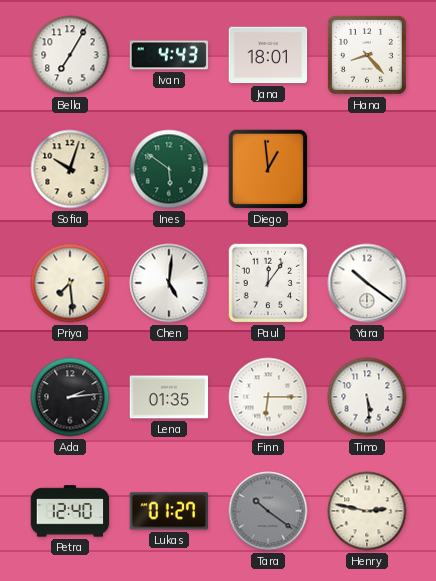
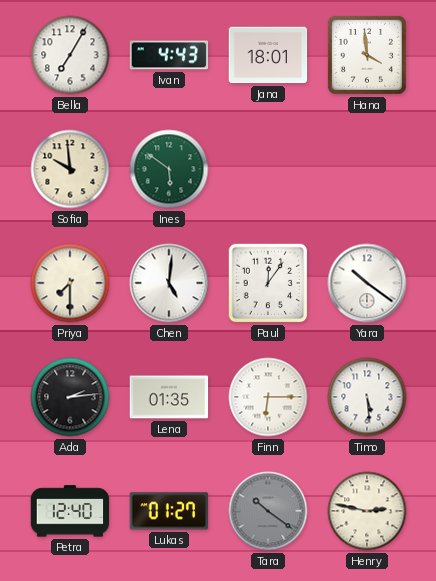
Hana: 8:23 -> 3:59 (367, 55)
Sofia: 10:03 -> 9:59 (70, 169)
Diego: 12:59 -> none (268, 169)
Priya: 7:29 -> 7:30 (70, 283)
